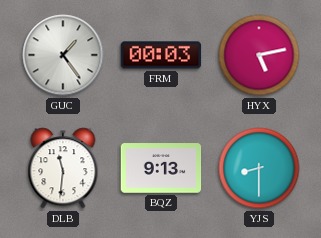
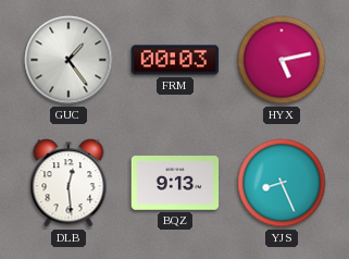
DLB: 11:31 -> 12:29 (68, 183)
YJS: 8:30 -> 8:26 (282, 183)
